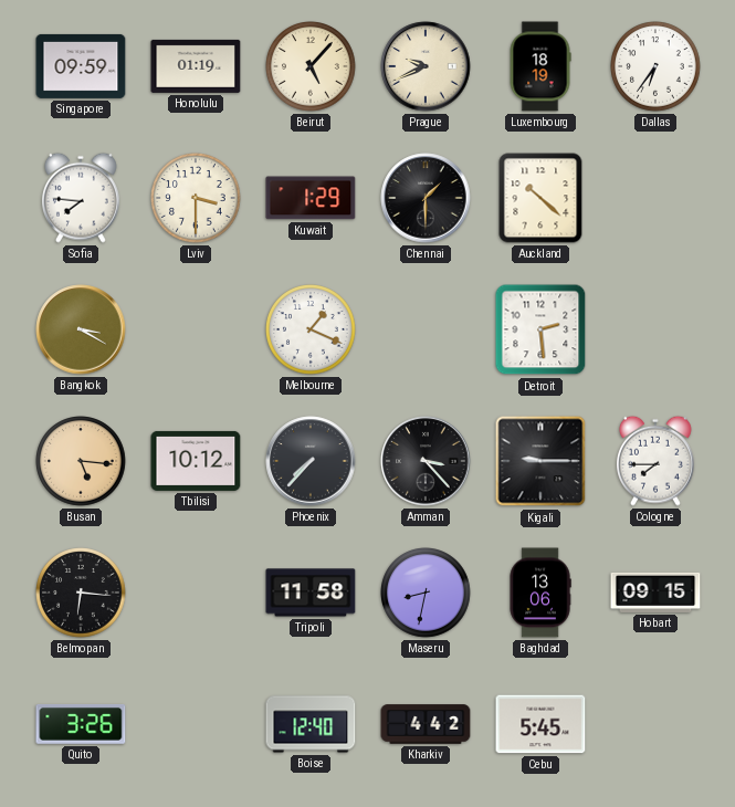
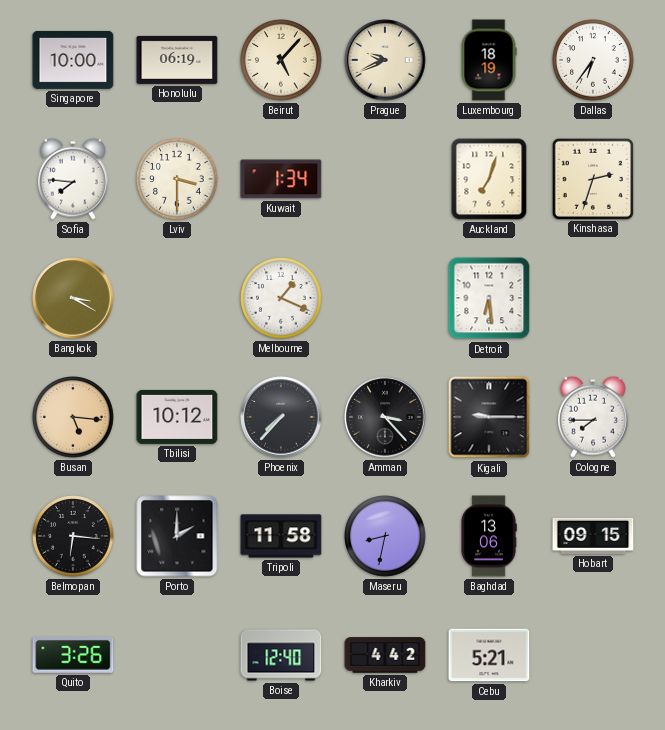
Singapore: 09:59 -> 10:00 (73, 60)
Honolulu: 01:19 -> 06:19 (177, 60)
Kuwait: 1:29 -> 1:34 (281, 179)
Chennai: 1:30 -> none (426, 198)
Auckland: 10:22 -> 7:03 (489, 179)
Kinshasa: none -> 2:33 (592, 178)
Detroit: 2:29 -> 6:29 (489, 298)
Porto: none -> 2:00 (177, 536)
Cebu: 5:45 -> 5:21 (489, 655)
